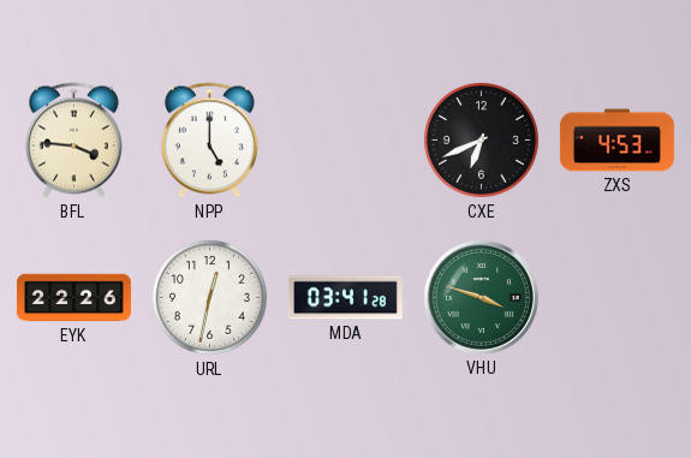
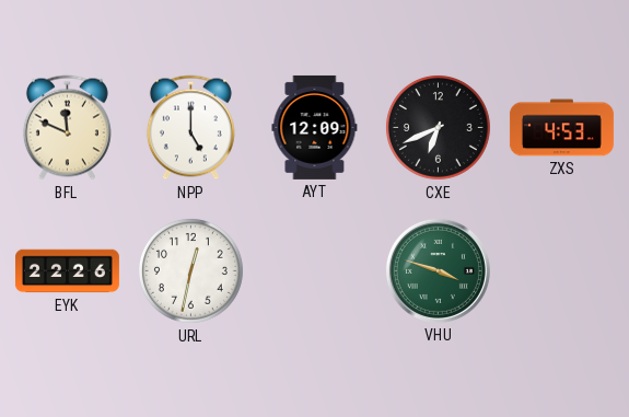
BFL: 3:46 -> 11:49 (67, 128)
AYT: none -> 12:09 (315, 127)
MDA: 03:41 -> none (345, 298)
